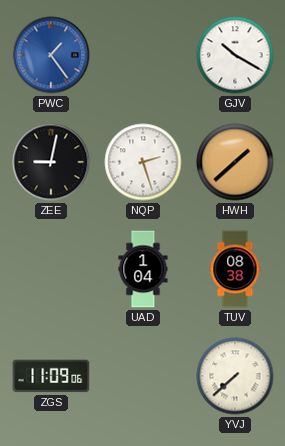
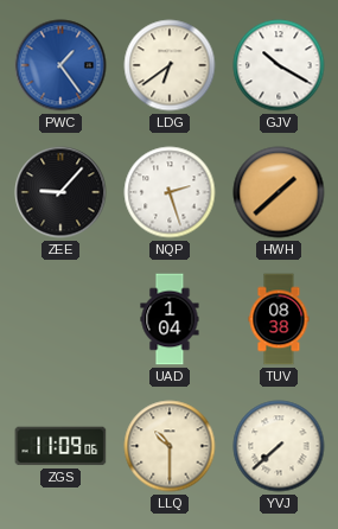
LDG: none -> 6:39 (170, 65)
ZEE: 9:02 -> 9:07 (60, 192)
LLQ: none -> 10:30 (170, 446)
